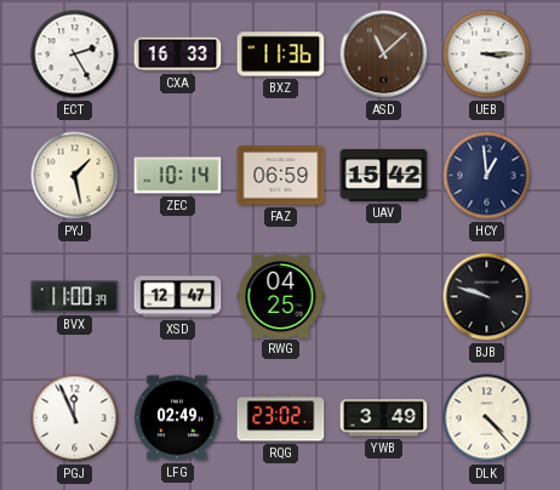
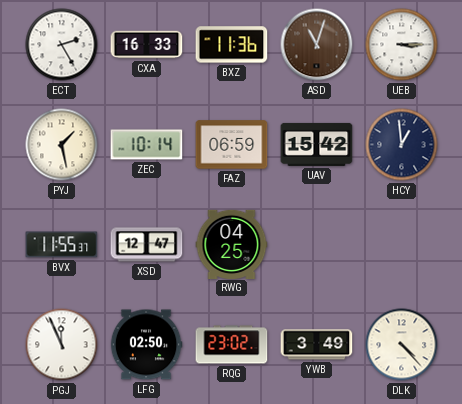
ASD: 11:08 -> 11:03 (317, 45)
BVX: 11:00 -> 11:55 (62, 245)
BJB: 9:48 -> none (487, 297)
LFG: 02:49 -> 02:50 (146, 345)
